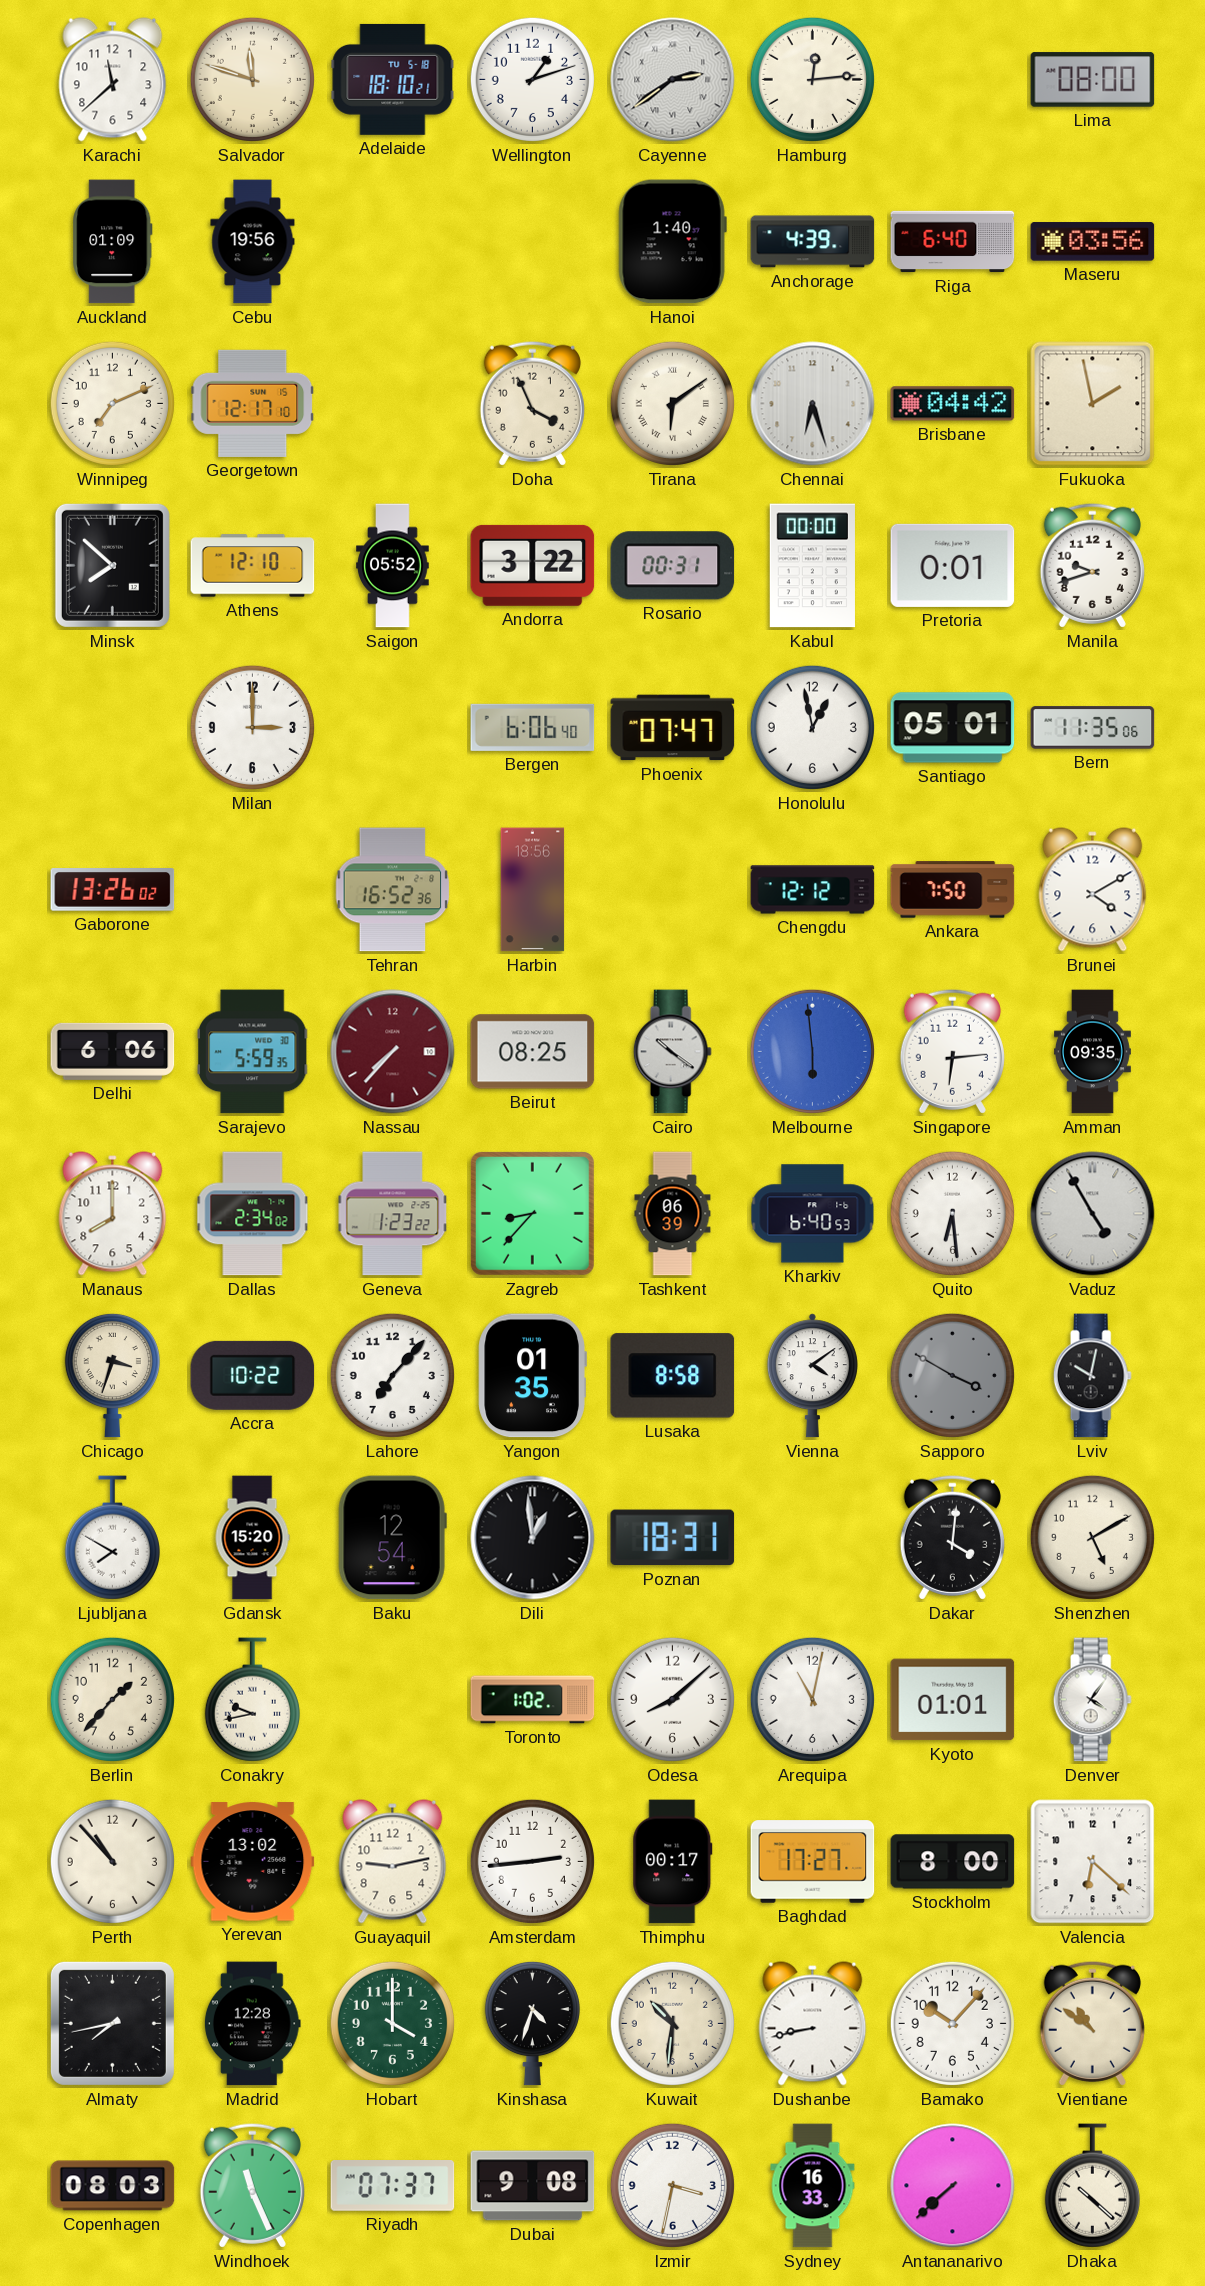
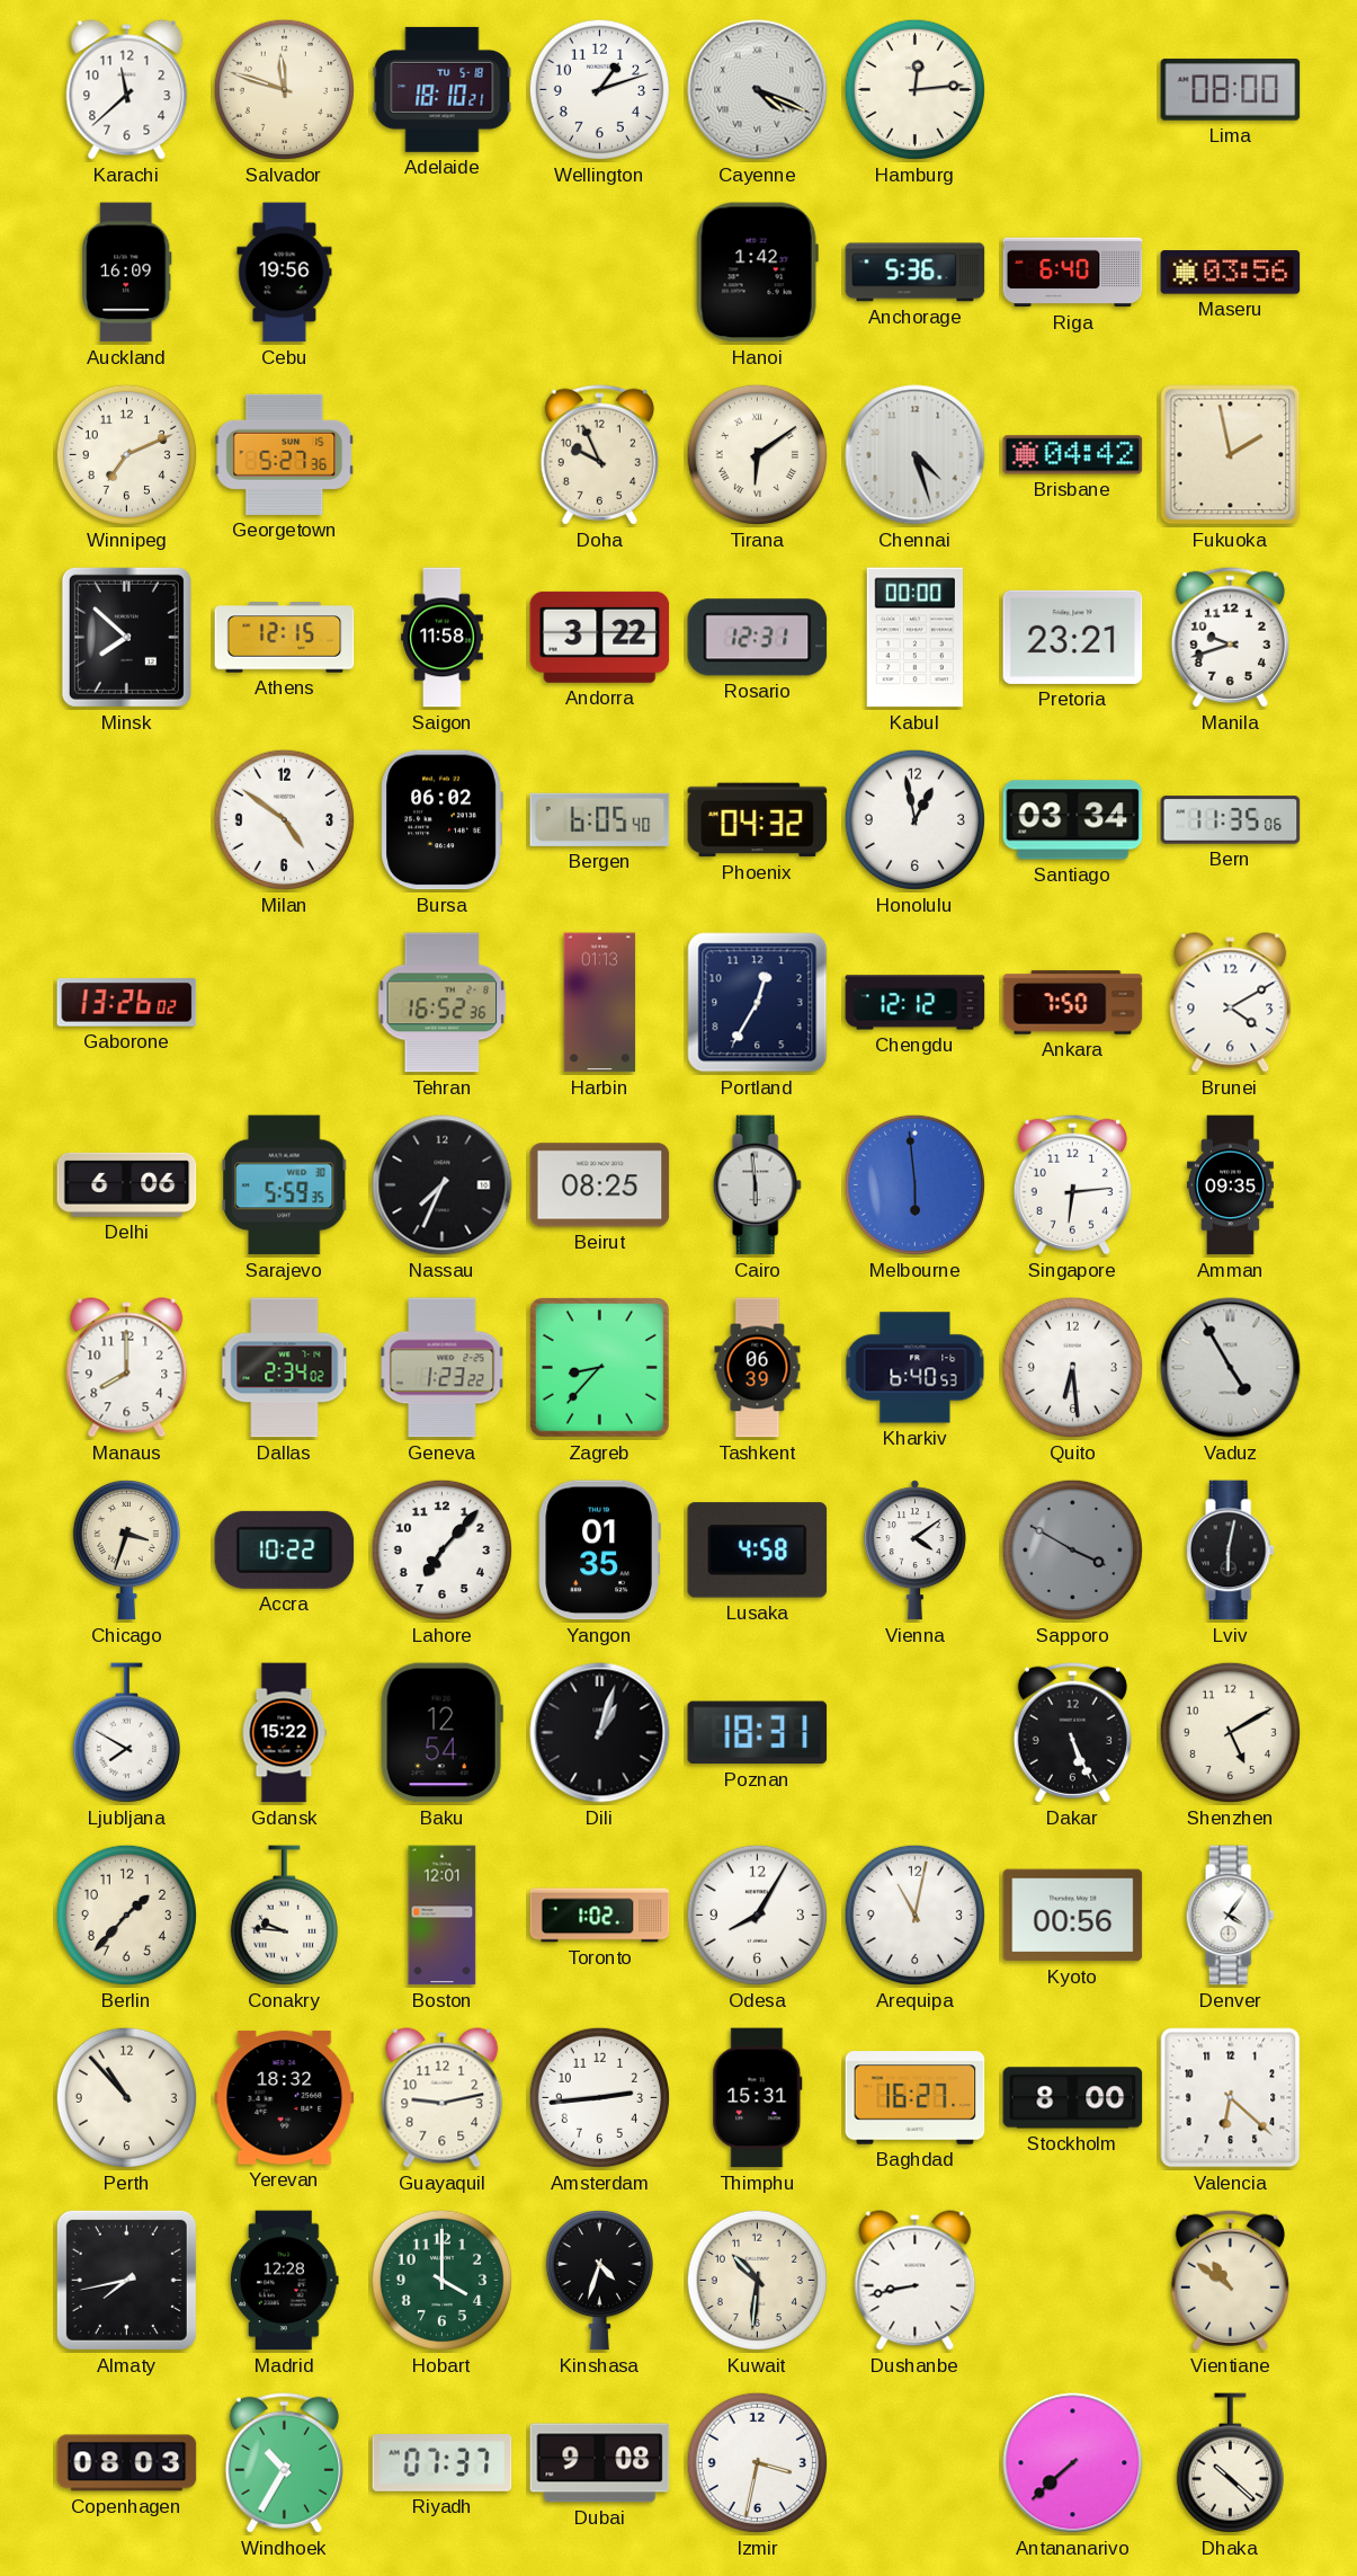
Cayenne: 2:39 -> 4:19 (758, 90)
Auckland: 01:09 -> 16:09 (127, 273)
Hanoi: 1:40 -> 1:42 (757, 273)
Anchorage: 4:39 -> 5:36 (916, 273)
Georgetown: 12:17 -> 5:27 (285, 454)
Doha: 3:56 -> 9:56 (599, 454)
Chennai: 6:27 -> 4:27 (916, 455)
Athens: 12:10 -> 12:15 (285, 638)
Saigon: 05:52 -> 11:58 (443, 638)
Rosario: 00:31 -> 12:31 (758, 638)
Pretoria: 0:01 -> 23:21 (1073, 637)
Milan: 3:00 -> 4:51 (284, 819)
Bursa: none -> 06:02 (441, 820)
Bergen: 6:06 -> 6:05 (600, 819)
Phoenix: 07:47 -> 04:32 (758, 820)
Santiago: 05:01 -> 03:34 (1073, 820)
Harbin: 18:56 -> 01:13 (600, 1003)
Portland: none -> 12:35 (758, 1003)
Nassau: 7:37 -> 7:34 (443, 1185)
Nassau dial: burgundy -> black (443, 1185)
Cairo: 10:21 -> 5:59 (757, 1185)
Lusaka: 8:58 -> 4:58 (758, 1551)
Lviv: 10:02 -> 6:02 (1230, 1551)
Gdansk: 15:20 -> 15:22 (284, 1733)
Dili: 12:59 -> 1:03 (600, 1733)
Dakar: 4:01 -> 5:26 (1072, 1732)
Conakry: 9:43 -> 9:46 (284, 1916)
Boston: none -> 12:01 (443, 1916)
Odesa: 8:08 -> 8:05 (757, 1915)
Kyoto: 01:01 -> 00:56 (1073, 1916)
Yerevan: 13:02 -> 18:32 (285, 2098)
Thimphu: 00:17 -> 15:31 (758, 2098)
Baghdad: 17:27 -> 16:27 (916, 2098)
Bamako: 10:07 -> none (952, 2023)
Windhoek: 11:26 -> 10:35 (284, 2462)
Sydney: 16:33 -> none (813, 2186)
